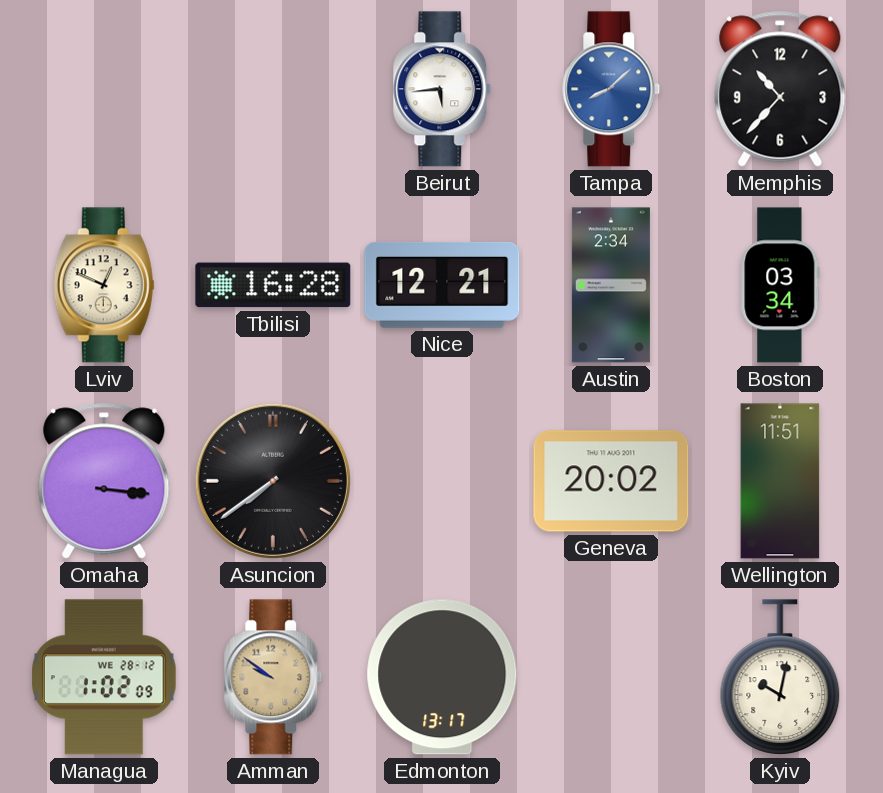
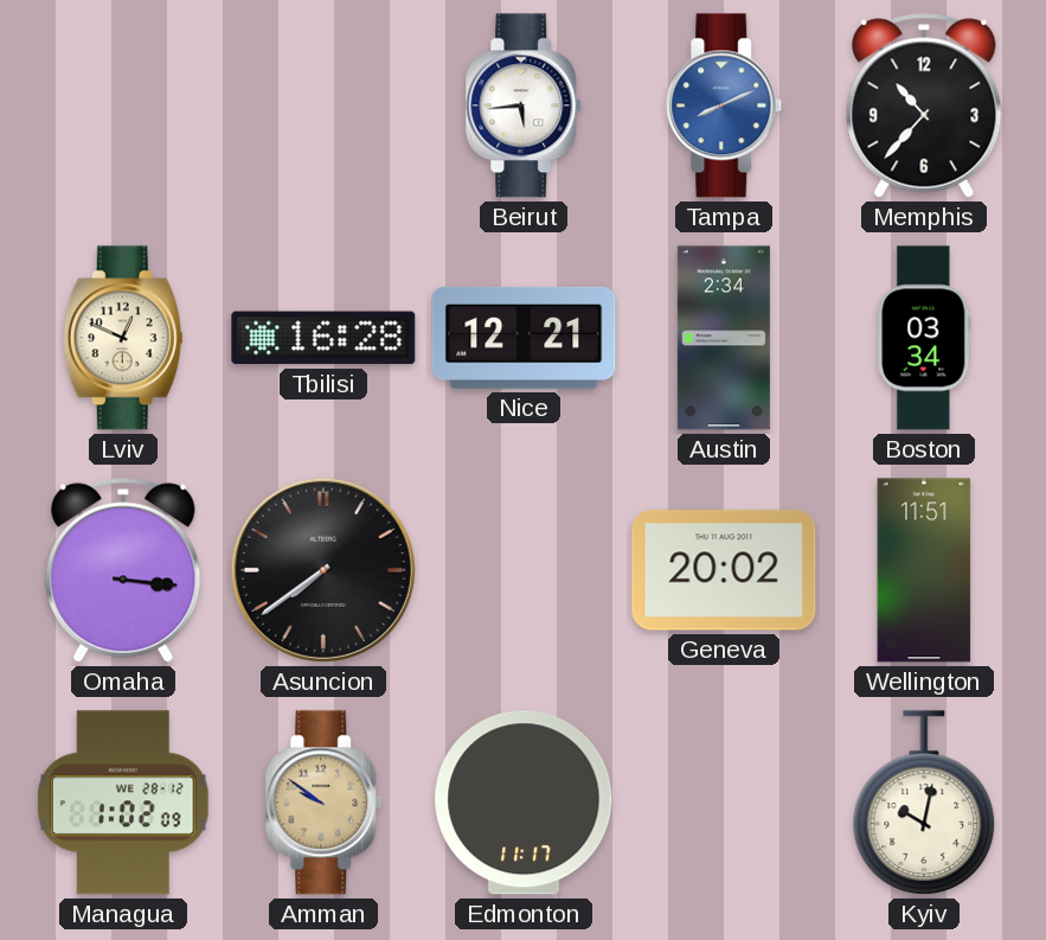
Tampa: 8:08 -> 8:11 (724, 105)
Edmonton: 13:17 -> 11:17 (524, 802)
